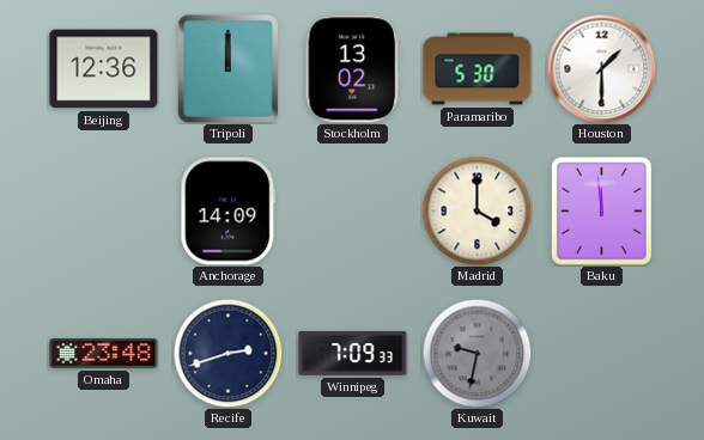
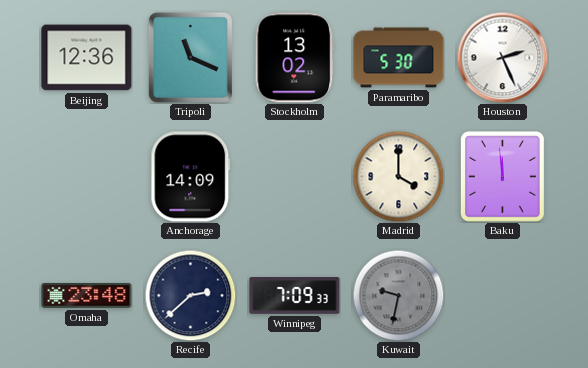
Tripoli: 12:00 -> 11:19 (190, 57)
Houston: 1:30 -> 2:26 (502, 57)
Recife: 2:42 -> 2:38 (190, 295)
